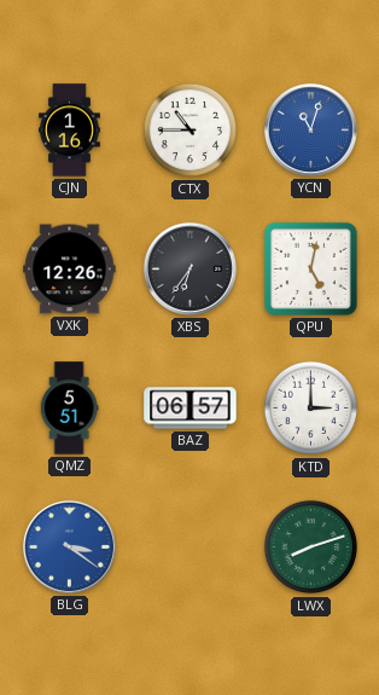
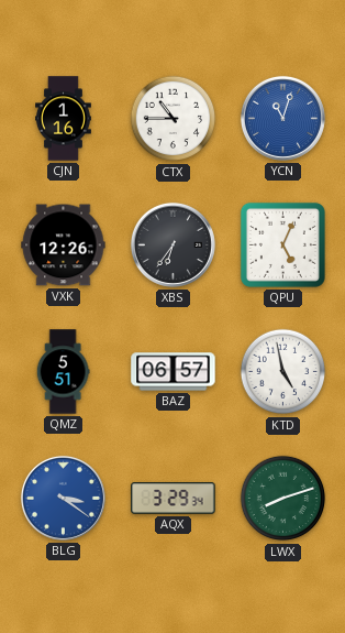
QPU: 5:02 -> 5:04 (282, 244)
KTD: 3:00 -> 4:58 (283, 372)
AQX: none -> 3:29 (174, 499)
